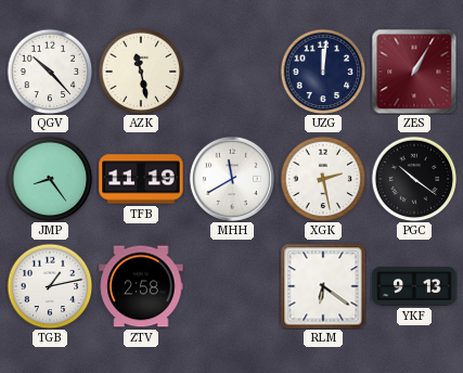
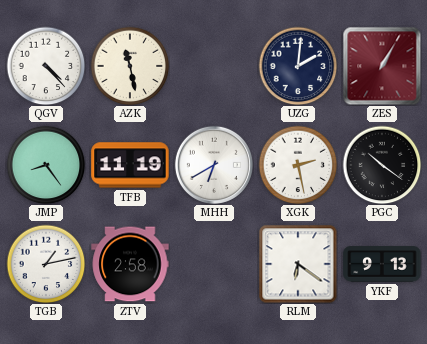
QGV: 10:23 -> 4:23 (46, 66)
UZG: 12:01 -> 2:01 (298, 66)
MHH: 11:40 -> 6:40 (214, 165)
